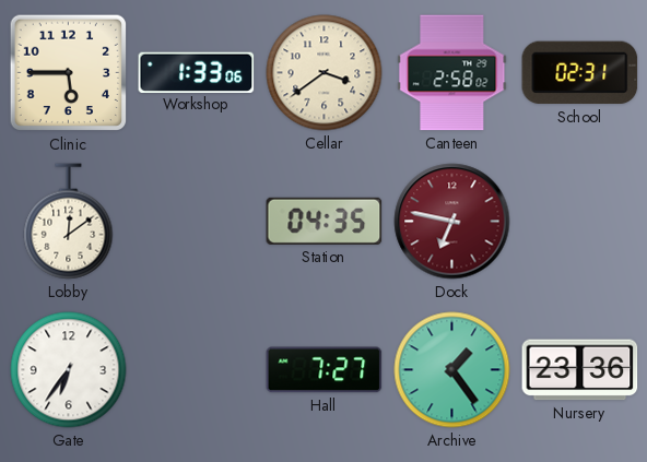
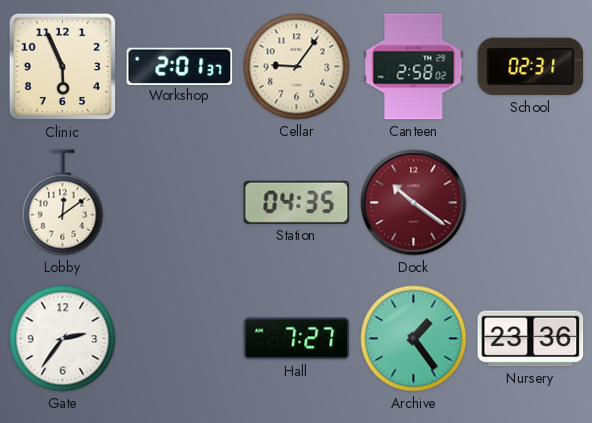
Clinic: 5:45 -> 5:56 (63, 67)
Workshop: 1:33 -> 2:01 (180, 66)
Cellar: 3:39 -> 9:06 (297, 67)
Dock: 6:47 -> 10:21 (414, 203)
Gate: 6:36 -> 2:36 (63, 339)
